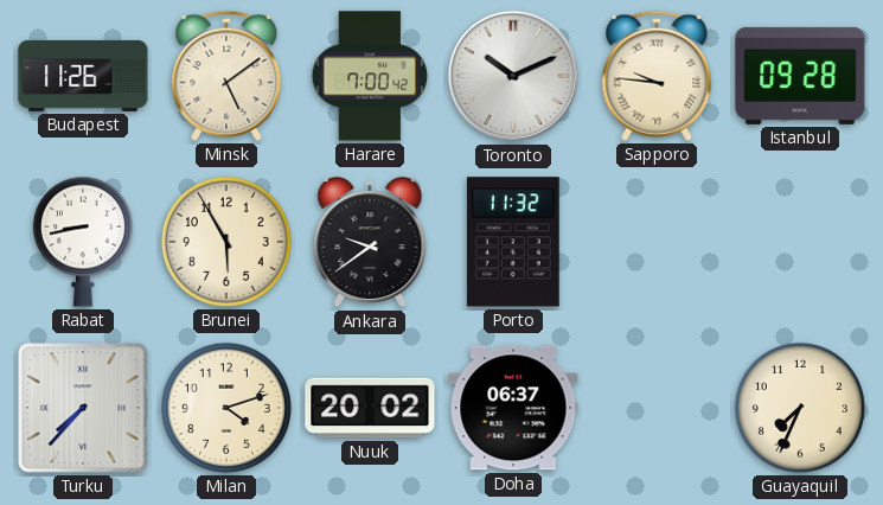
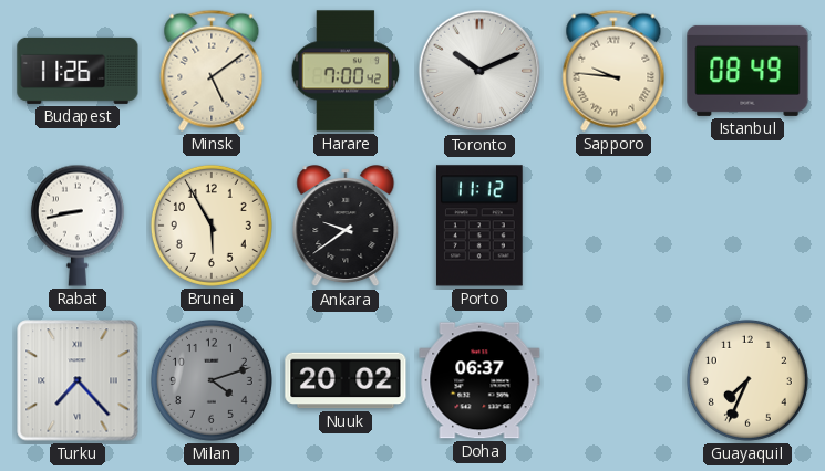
Istanbul: 09:28 -> 08:49 (747, 71)
Porto: 11:32 -> 11:12 (479, 226)
Turku: 7:37 -> 7:23 (78, 380)
Milan dial: cream -> grey (212, 380)
